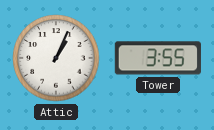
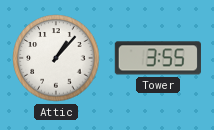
Attic: 1:04 -> 1:07 (56, 58)
